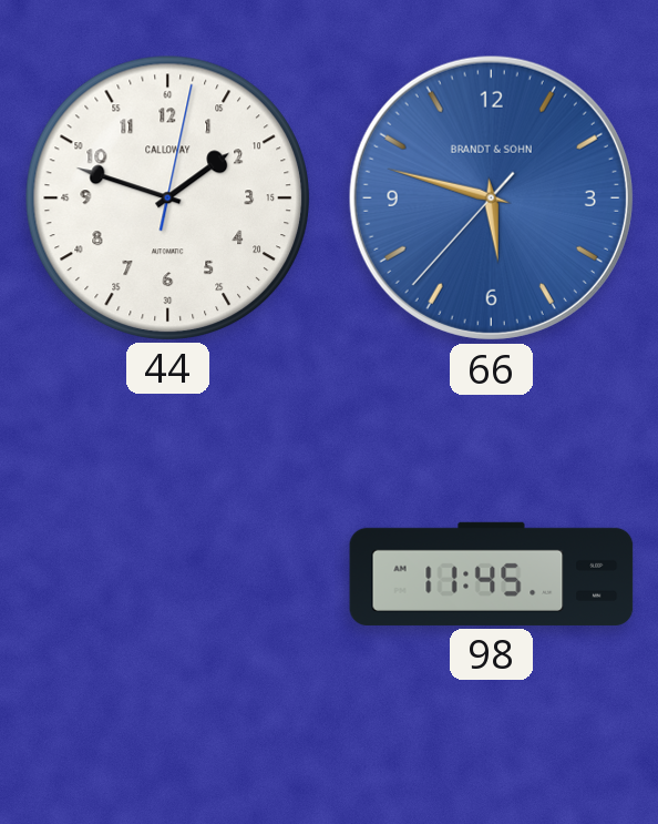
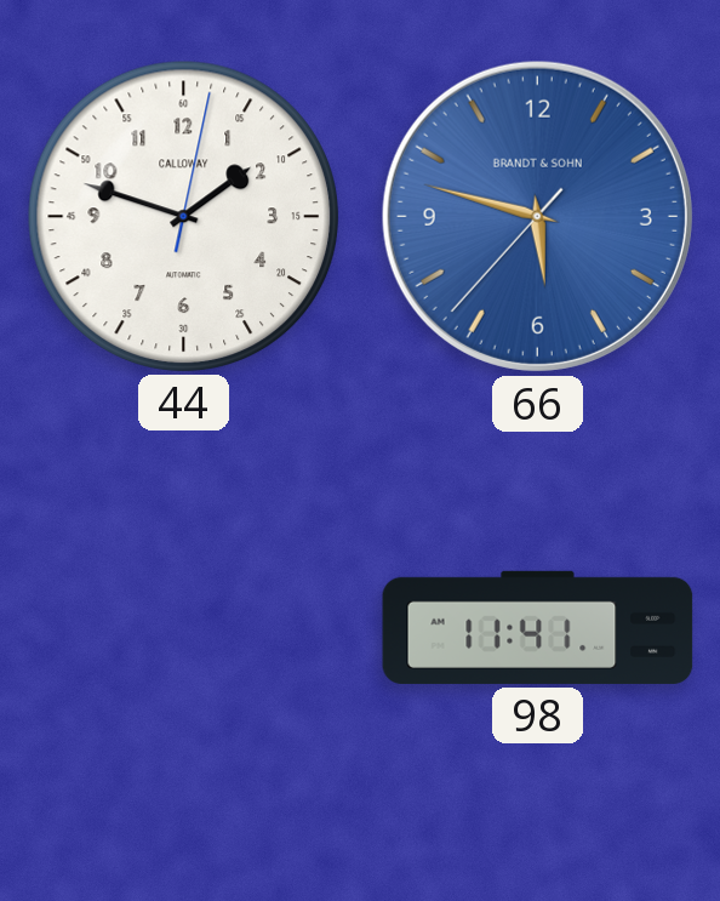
98: 11:45 -> 11:41 (538, 627)
